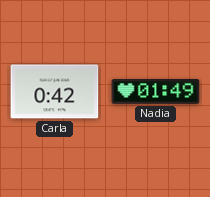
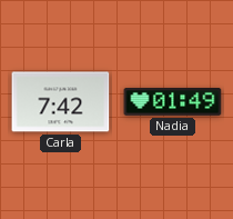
Carla: 0:42 -> 7:42 (61, 102)
